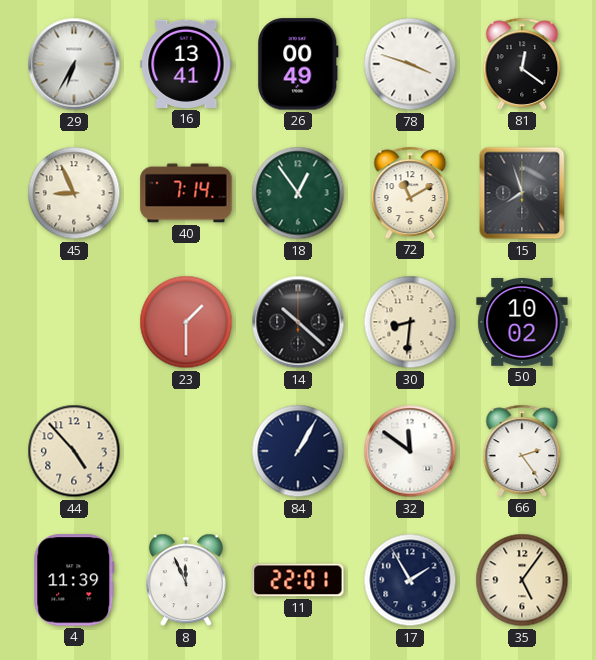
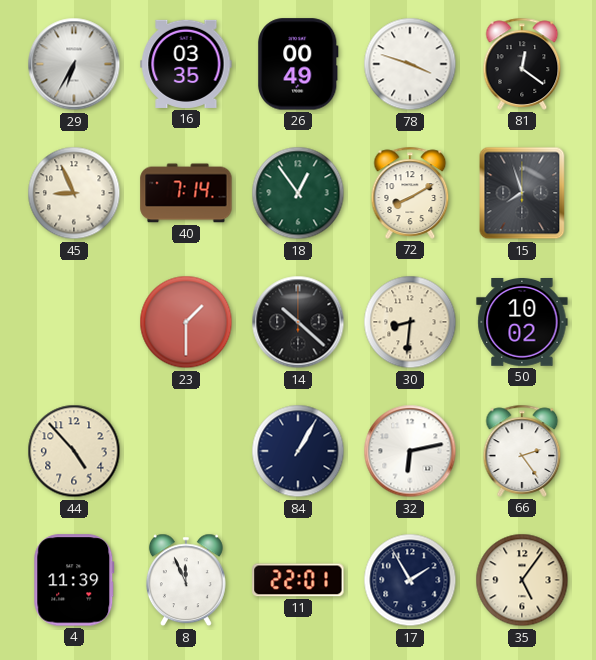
16: 13:41 -> 03:35 (186, 64)
72: 11:10 -> 8:10 (410, 193)
32: 11:51 -> 6:13 (410, 451)
